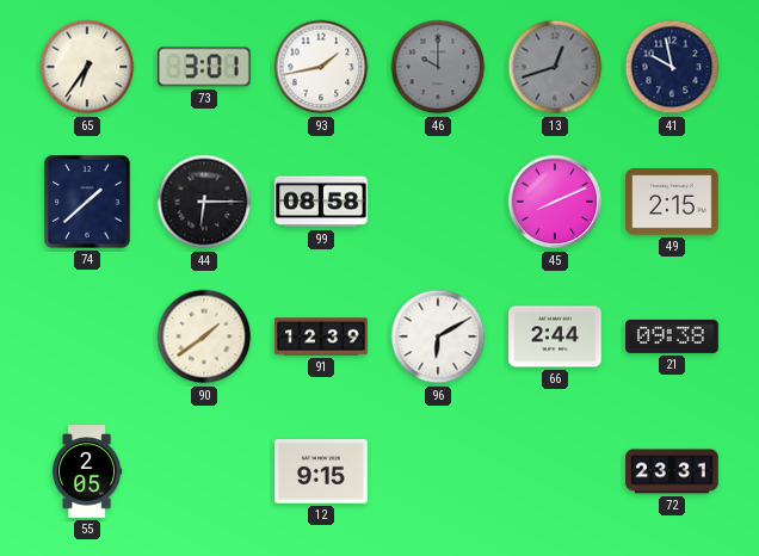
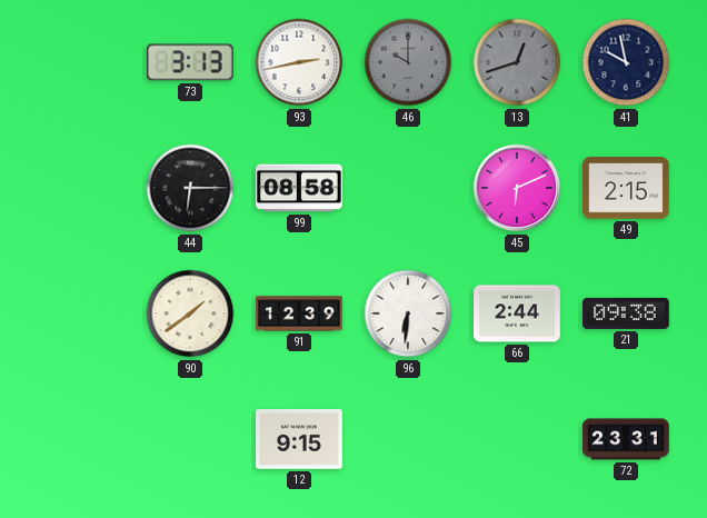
65: 6:36 -> none (87, 67)
73: 3:01 -> 3:13 (191, 62)
93: 1:43 -> 2:43 (299, 62)
74: 1:38 -> none (87, 202)
45: 8:11 -> 6:11 (517, 188)
96: 6:10 -> 6:31 (408, 313)
55: 2:05 -> none (88, 471)
